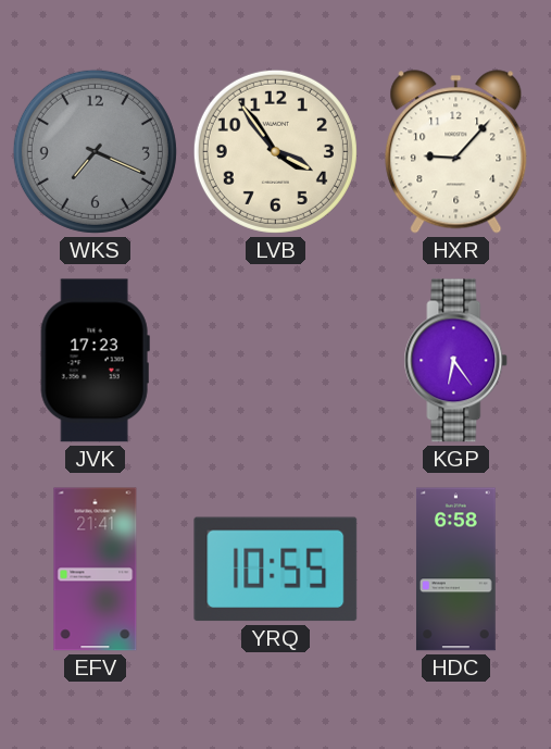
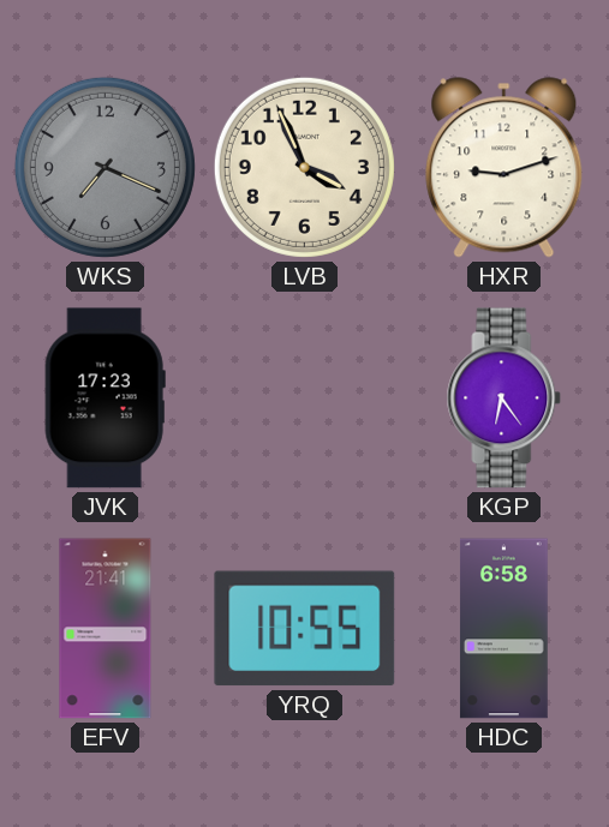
LVB: 3:54 -> 3:56 (304, 167)
HXR: 9:07 -> 9:12 (504, 168)
